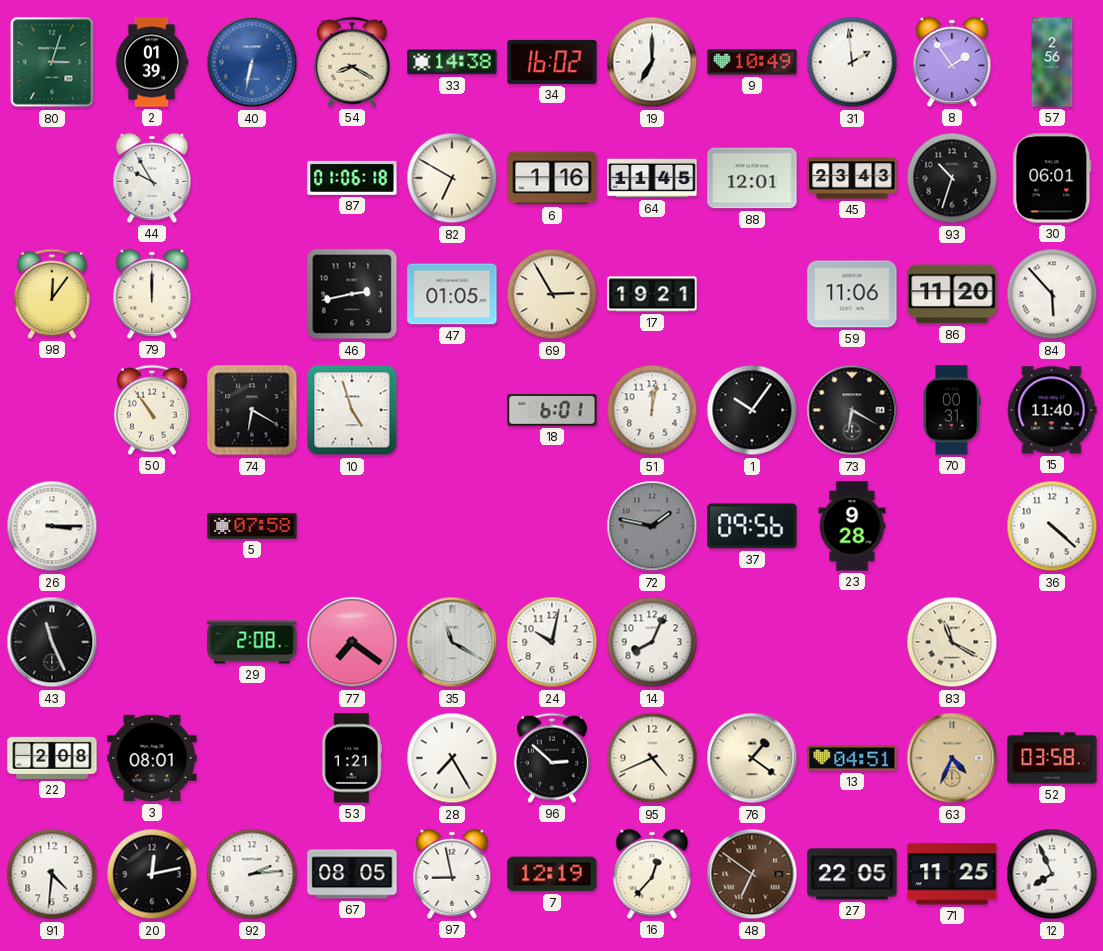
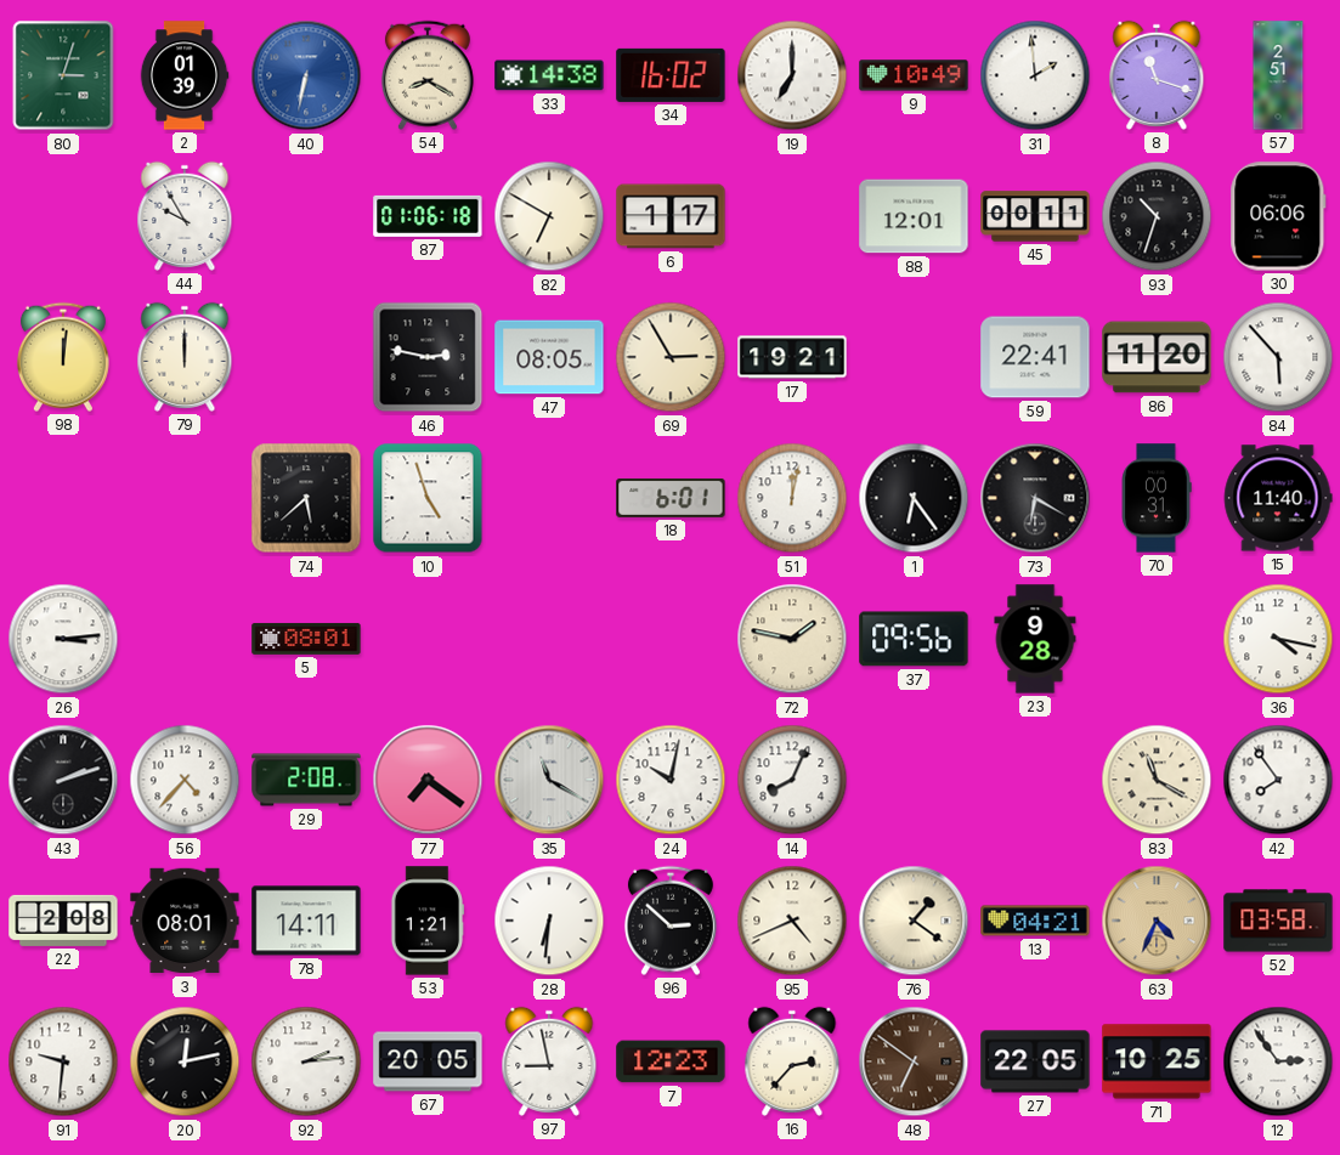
8: 1:54 -> 11:18 (1157, 75)
57: 2:56 -> 2:51 (1278, 75)
6: 1:16 -> 1:17 (671, 216)
64: 11:45 -> none (652, 178)
45: 23:43 -> 00:11 (1035, 216)
30: 06:01 -> 06:06 (1278, 216)
98: 12:06 -> 12:01 (63, 357)
46: 2:43 -> 2:47 (428, 357)
47: 01:05 -> 08:05 (549, 357)
59: 11:06 -> 22:41 (1035, 357)
50: 10:54 -> none (152, 410)
74: 6:20 -> 5:38 (306, 498)
1: 10:06 -> 6:24 (914, 498)
26: 3:15 -> 3:14 (63, 639)
5: 07:58 -> 08:01 (306, 639)
72 dial: grey -> cream (792, 639)
36: 4:22 -> 4:17 (1278, 639)
43: 11:26 -> 2:12 (63, 780)
56: none -> 4:37 (185, 780)
42: none -> 7:54 (1278, 780)
78: none -> 14:11 (306, 921)
28: 7:25 -> 6:31 (549, 921)
13: 04:51 -> 04:21 (1035, 921)
91: 4:31 -> 9:31 (63, 1061)
67: 08:05 -> 20:05 (428, 1061)
7: 12:19 -> 12:23 (671, 1061)
16: 12:37 -> 2:37 (792, 1061)
71: 11:25 -> 10:25 (1157, 1061)
12: 7:56 -> 2:54 (1278, 1061)
